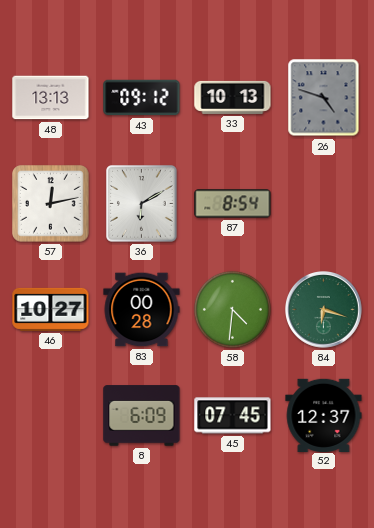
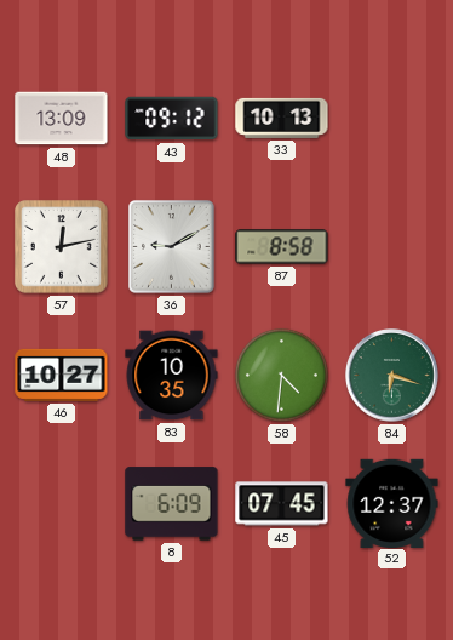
48: 13:13 -> 13:09 (62, 119)
26: 4:48 -> none (324, 98)
36: 6:10 -> 9:10 (172, 247)
87: 8:54 -> 8:58 (282, 247)
83: 00:28 -> 10:35 (172, 376)
